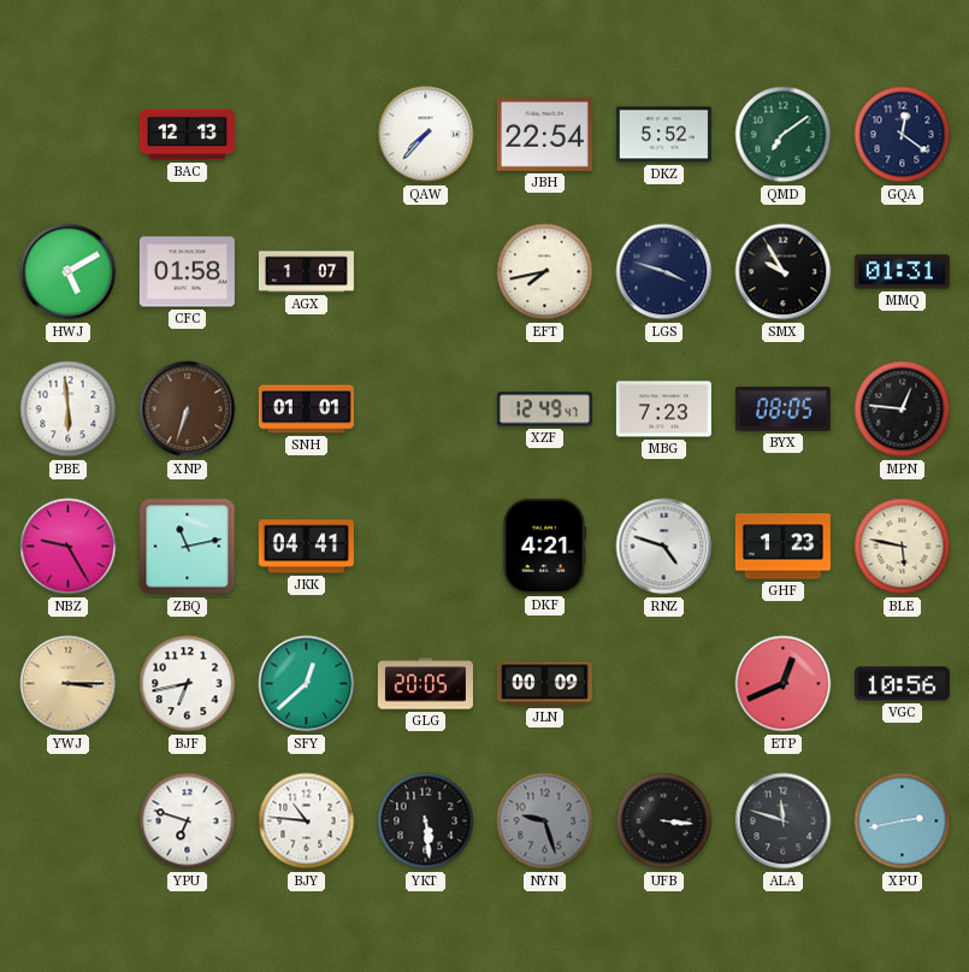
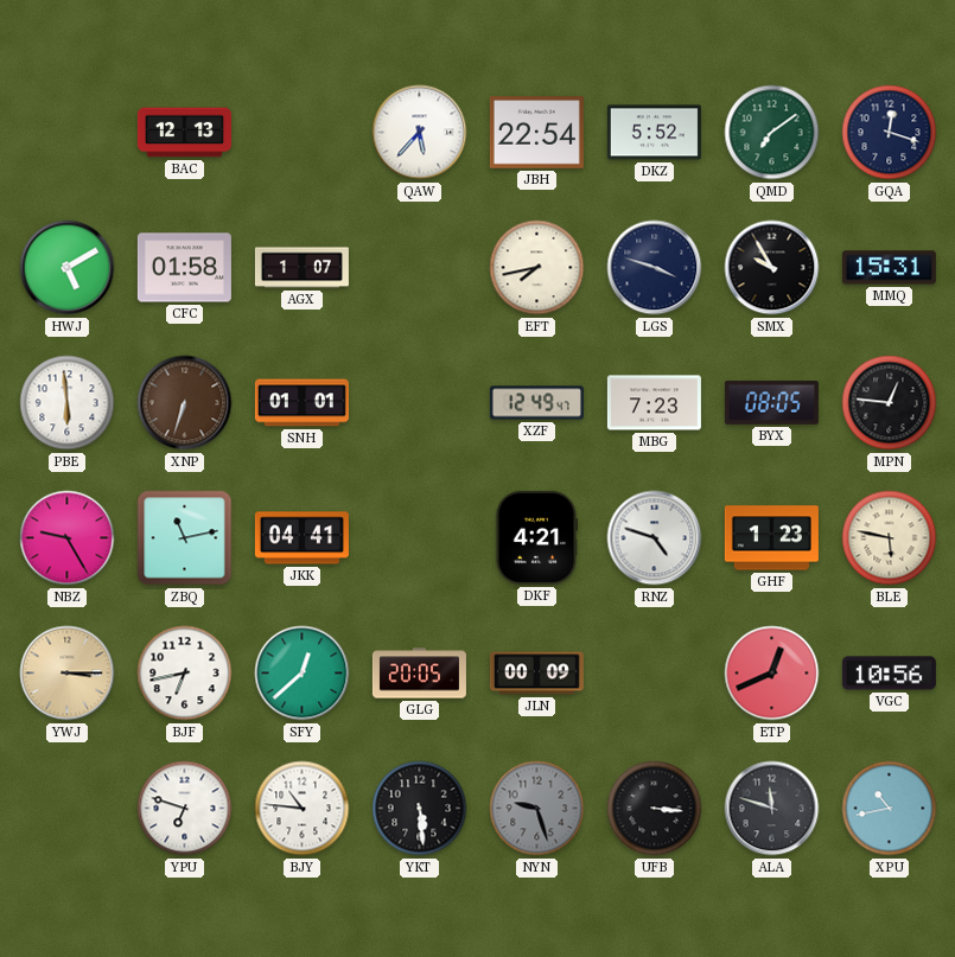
QAW: 7:37 -> 5:37 (420, 133)
GQA: 12:21 -> 12:18 (890, 133)
MMQ: 01:31 -> 15:31 (889, 268)
XPU: 2:43 -> 10:43 (890, 809)
